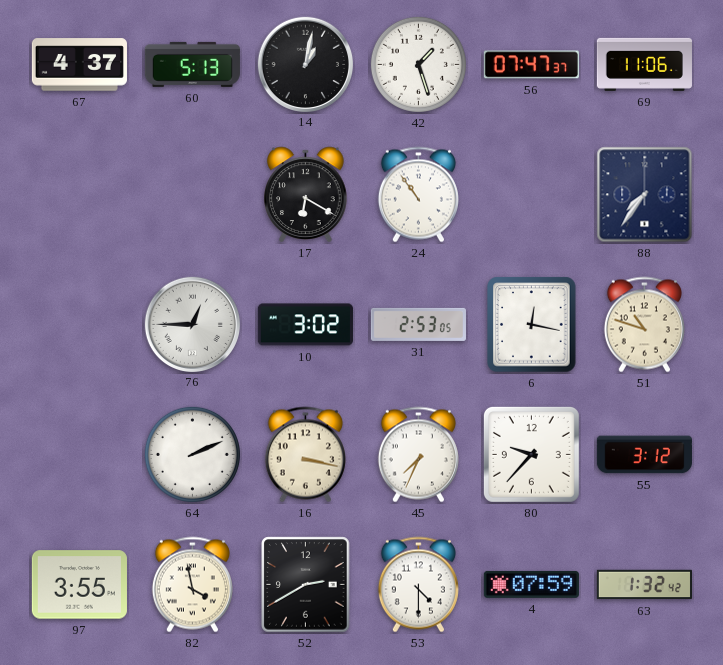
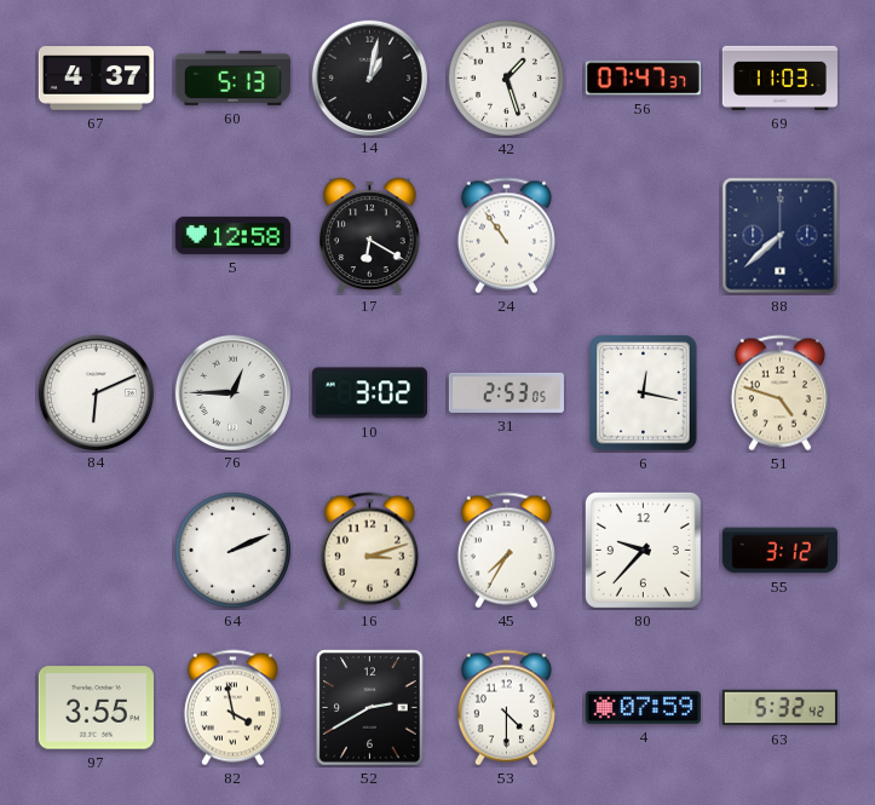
69: 11:06 -> 11:03 (779, 77)
5: none -> 12:58 (232, 235)
88: 7:36 -> 7:38 (781, 236)
84: none -> 6:11 (96, 392)
51: 10:48 -> 4:48 (779, 393)
16: 3:17 -> 3:12 (369, 551)
45: 7:34 -> 7:35 (506, 551)
63: 1:32 -> 5:32 (779, 708)
